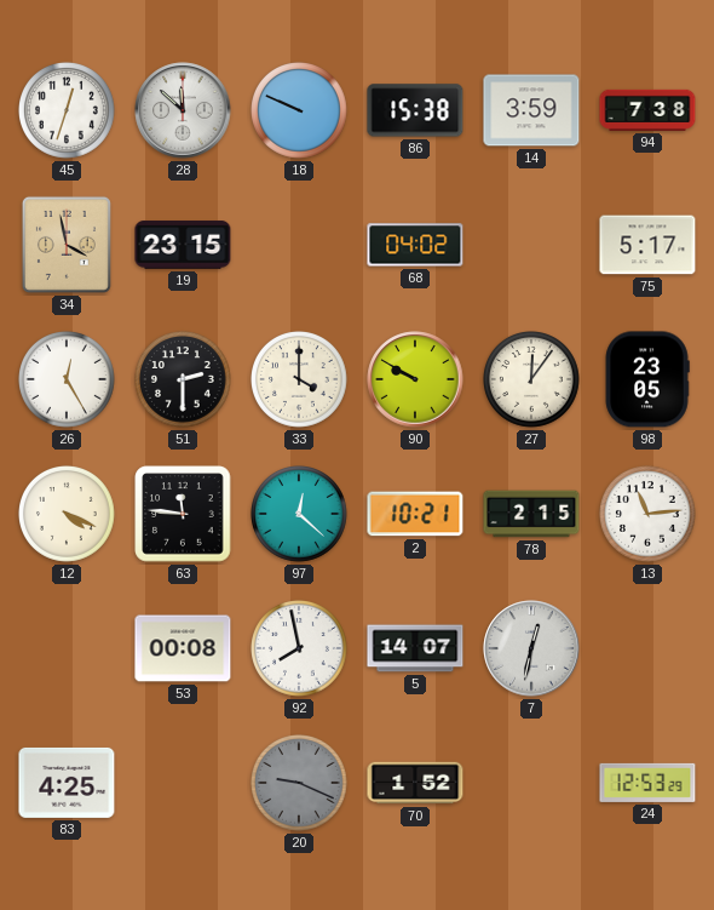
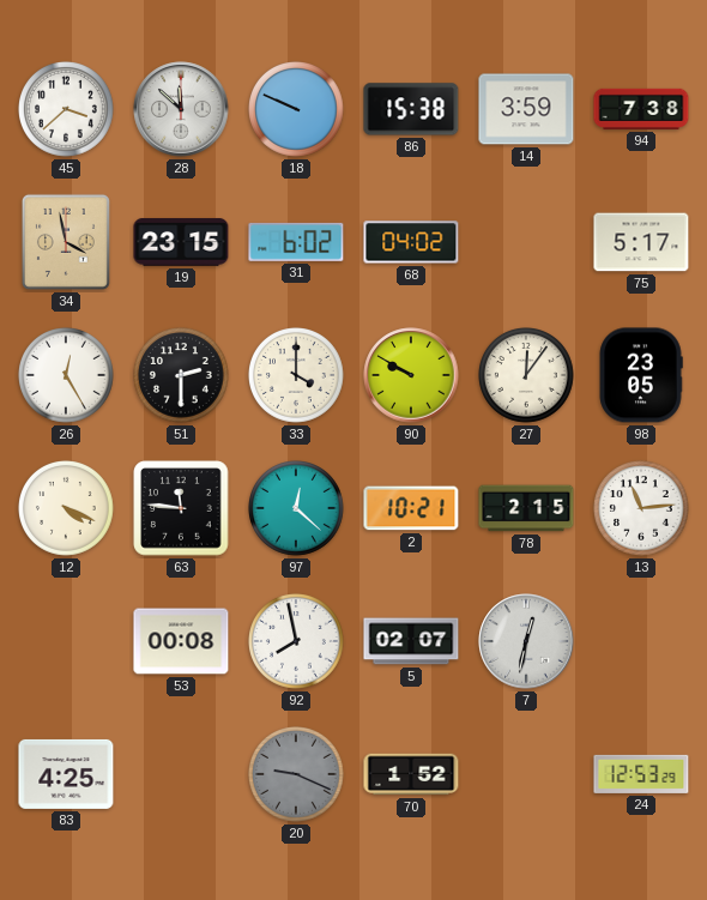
45: 12:33 -> 3:38 (67, 110)
31: none -> 6:02 (296, 242)
5: 14:07 -> 02:07 (411, 641)
